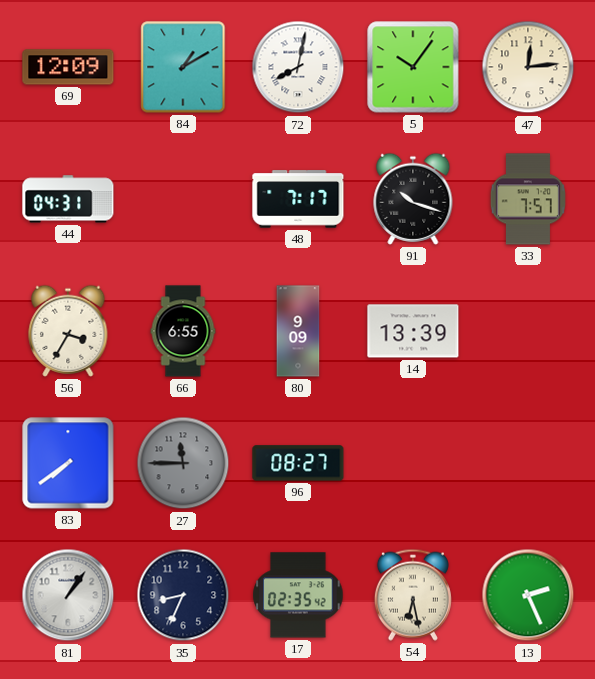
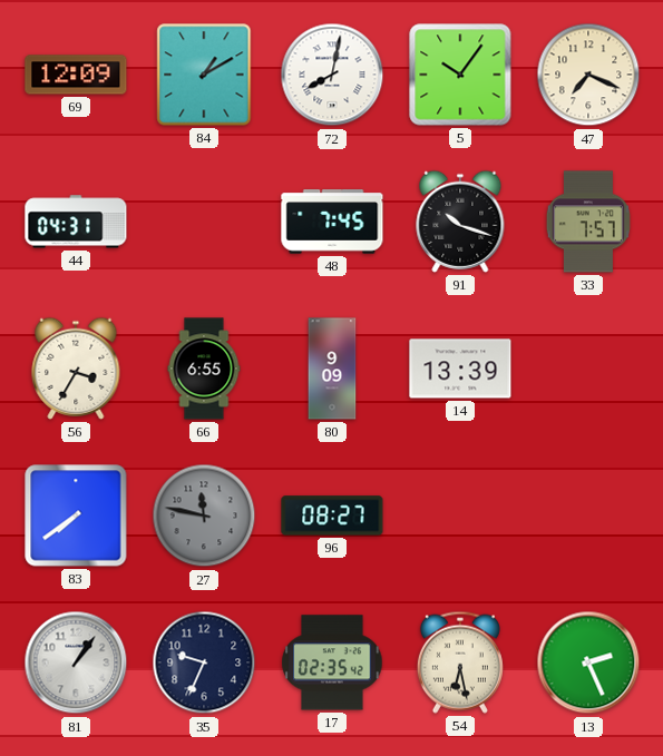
47: 12:14 -> 7:19 (588, 75)
48: 7:17 -> 7:45 (332, 222)
27: 11:45 -> 11:47 (204, 516)
35: 8:34 -> 9:34 (204, 662)
